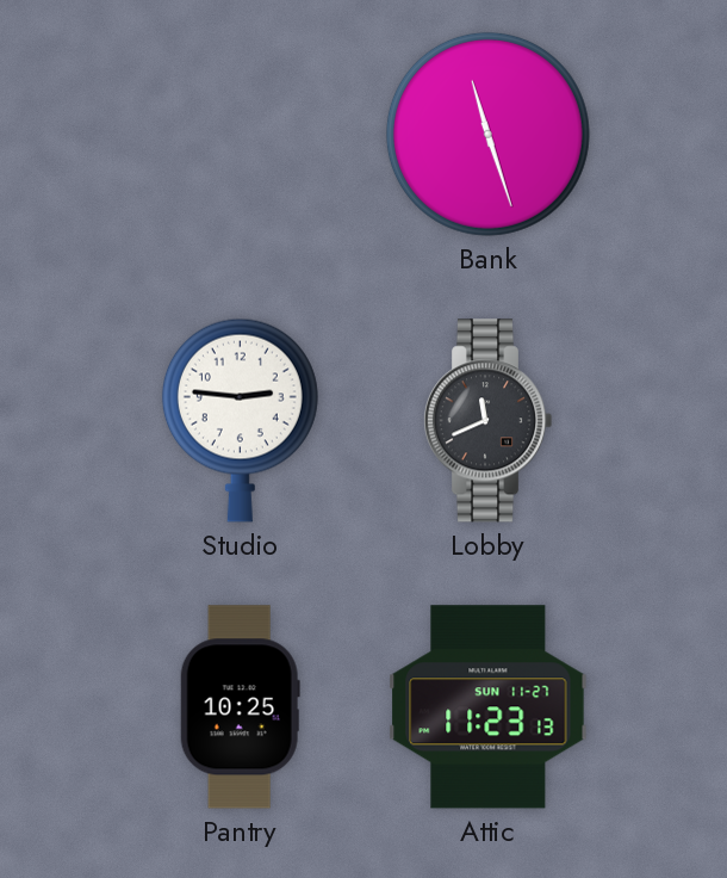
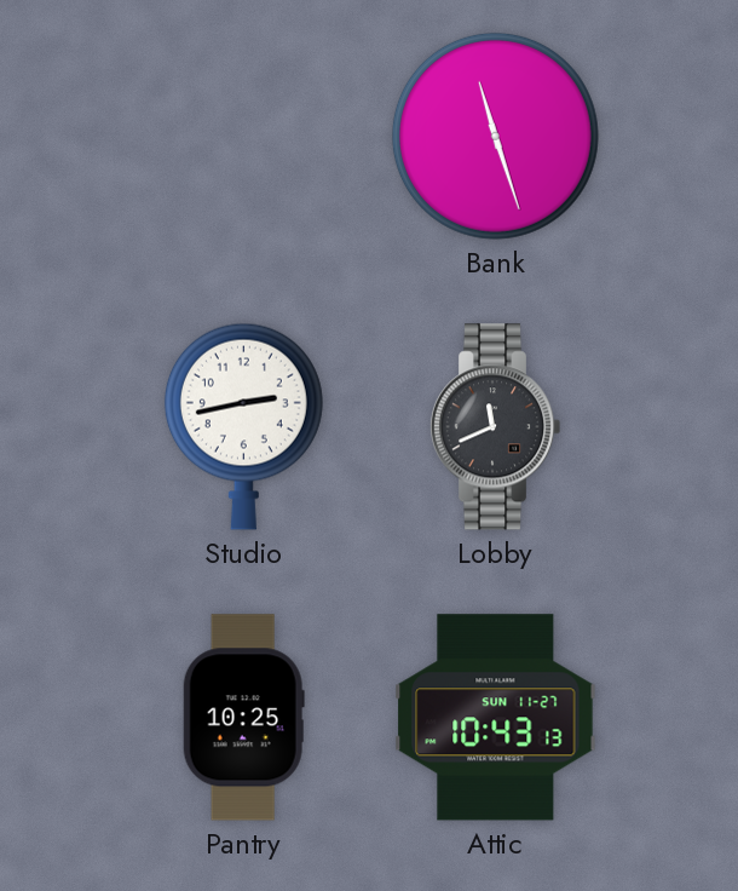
Studio: 2:46 -> 2:43 (243, 426)
Attic: 11:23 -> 10:43 (496, 718)
